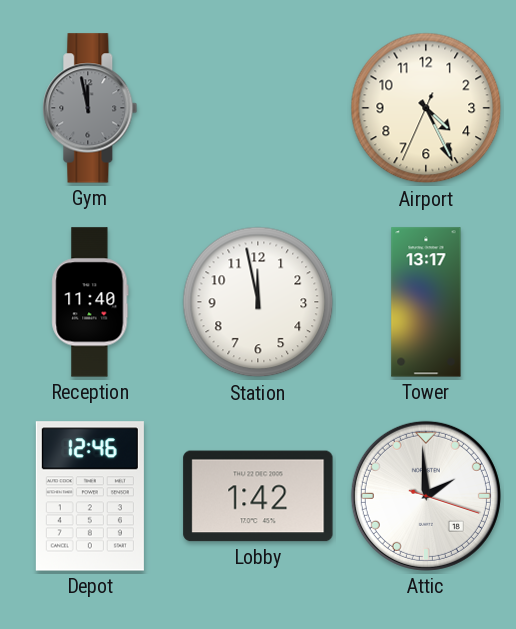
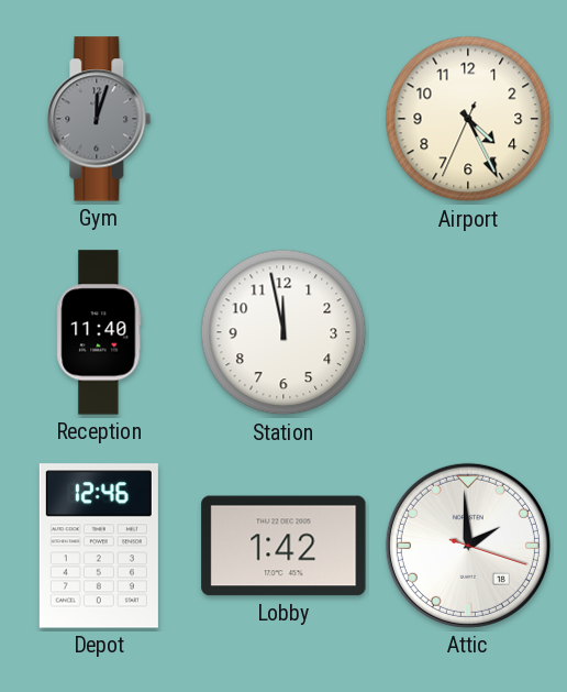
Gym: 11:58 -> 12:03 (99, 119)
Tower: 13:17 -> none (426, 302)
